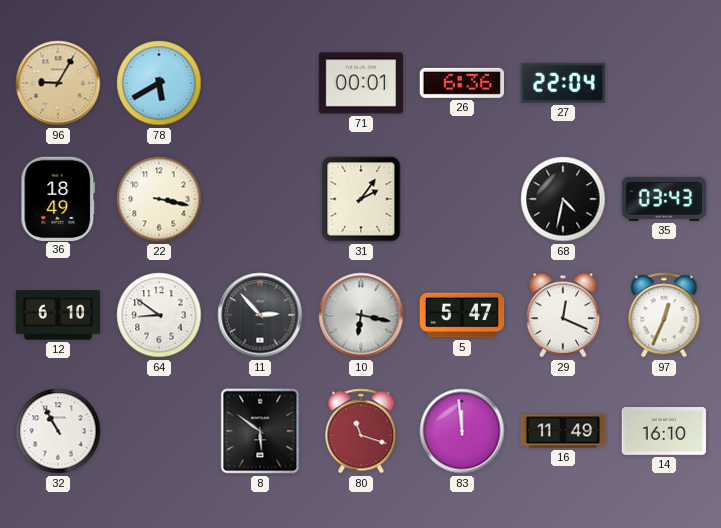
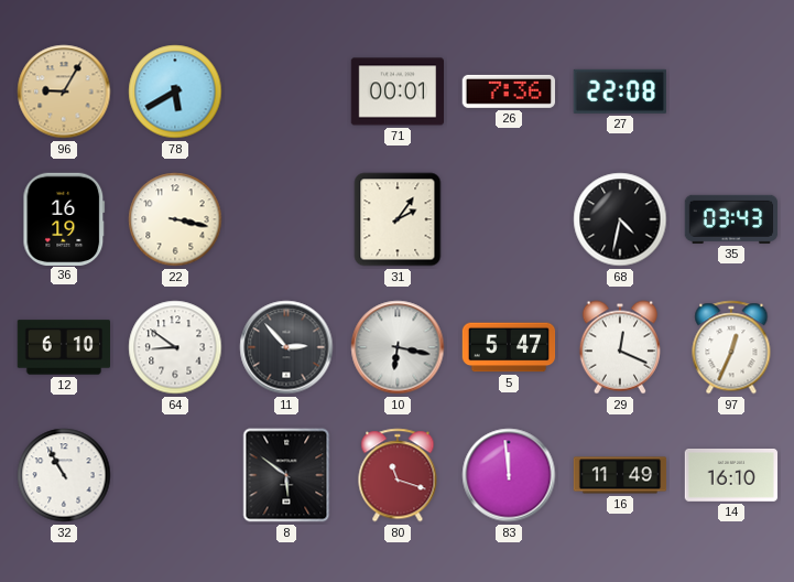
26: 6:36 -> 7:36 (508, 91)
27: 22:04 -> 22:08 (620, 91)
36: 18:49 -> 16:19 (64, 218)
